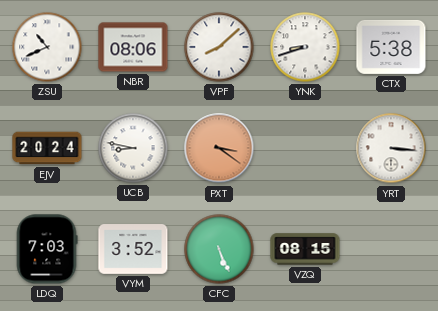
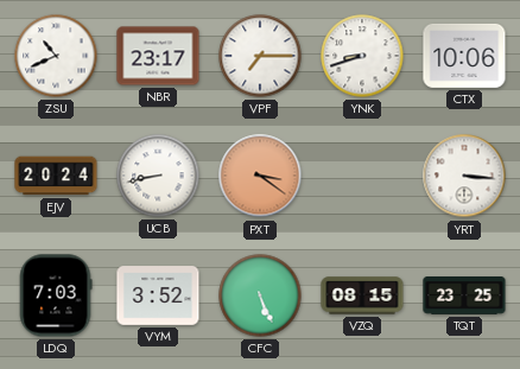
NBR: 08:06 -> 23:17 (158, 56)
VPF: 8:08 -> 7:15 (260, 56)
CTX: 5:38 -> 10:06 (464, 56)
UCB: 8:47 -> 8:43 (158, 176)
TQT: none -> 23:25 (464, 297)
